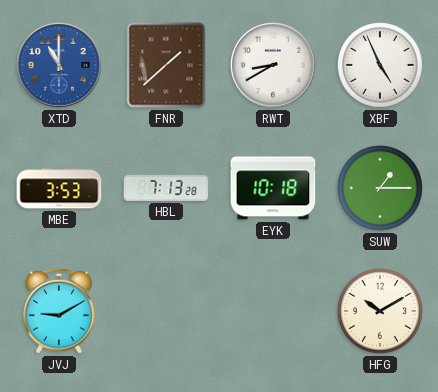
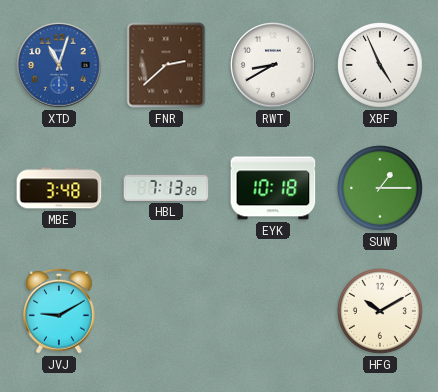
XTD: 11:00 -> 11:03 (59, 65)
FNR: 1:38 -> 2:38 (166, 65)
MBE: 3:53 -> 3:48 (59, 188)
